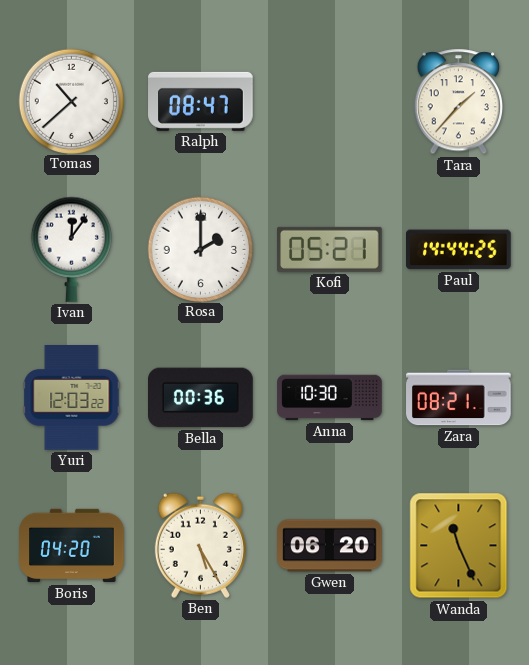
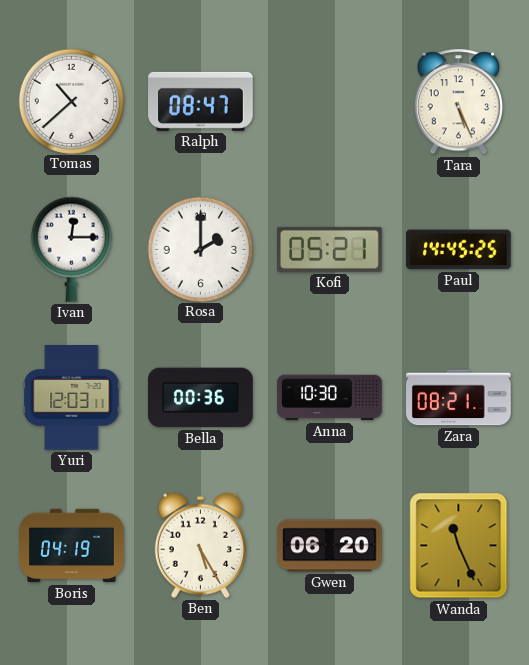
Tara: 1:37 -> 5:26 (458, 102)
Ivan: 12:06 -> 12:15 (71, 249)
Paul: 14:44 -> 14:45 (459, 250)
Yuri: 12:03:22 -> 12:03:11 (72, 398)
Boris: 04:20 -> 04:19 (72, 546)
